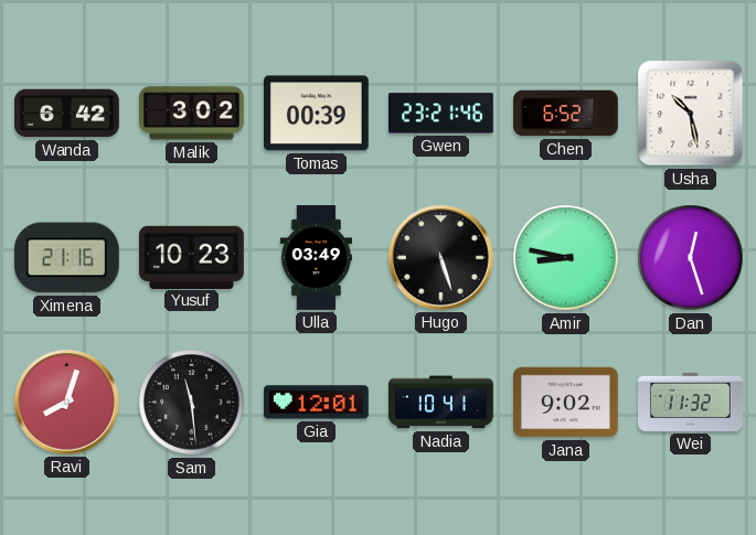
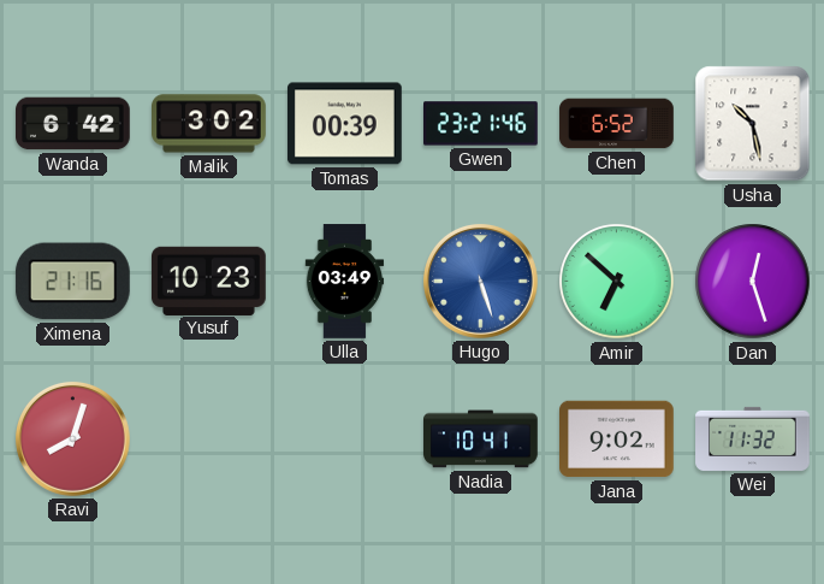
Hugo dial: black -> blue (481, 282)
Amir: 8:47 -> 6:52 (617, 282)
Sam: 11:29 -> none (192, 403)
Gia: 12:01 -> none (317, 403)
